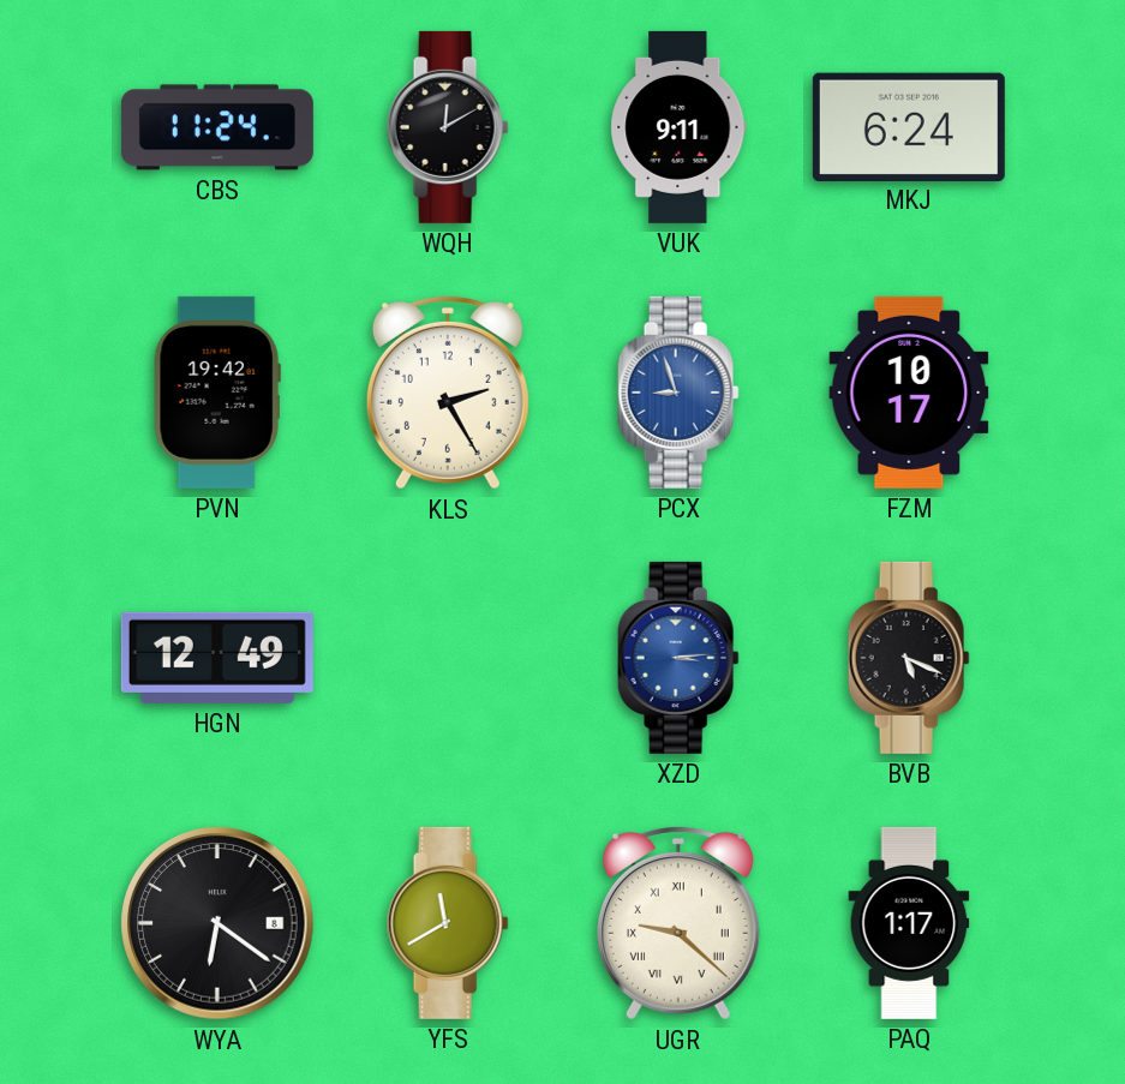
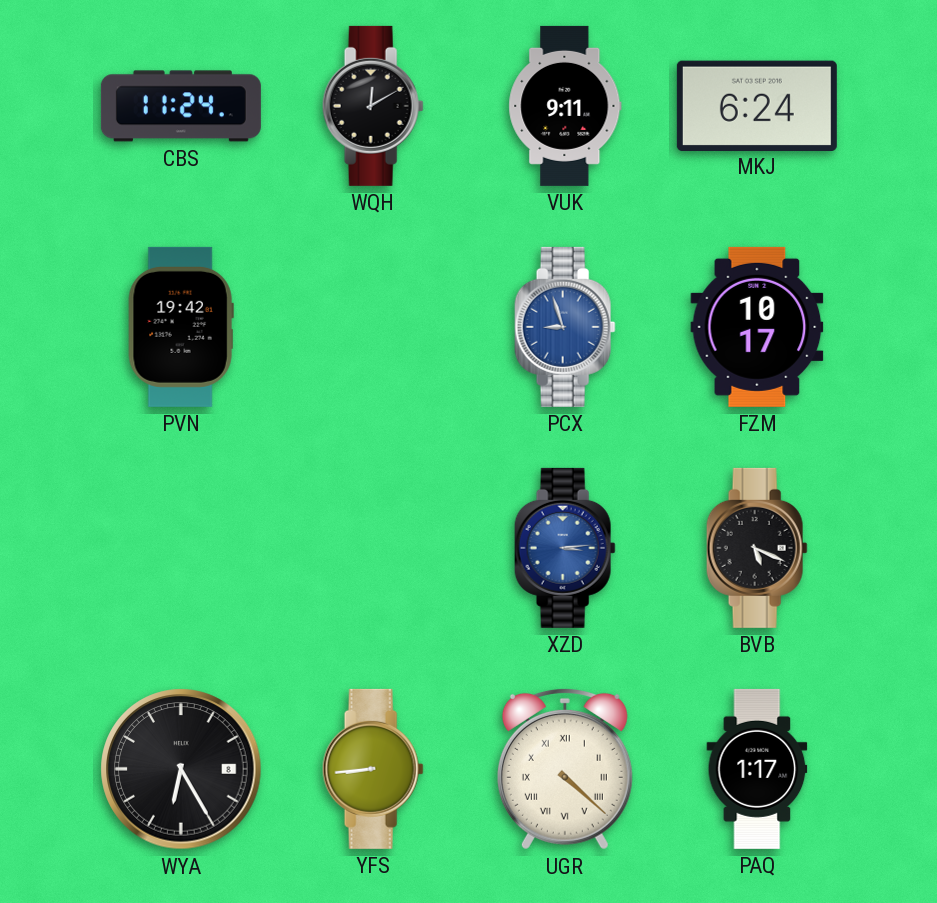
KLS: 2:25 -> none (448, 393)
HGN: 12:49 -> none (217, 658)
WYA: 6:21 -> 6:25 (181, 769)
YFS: 11:40 -> 8:44 (373, 769)
UGR: 9:22 -> 4:22 (565, 769)
